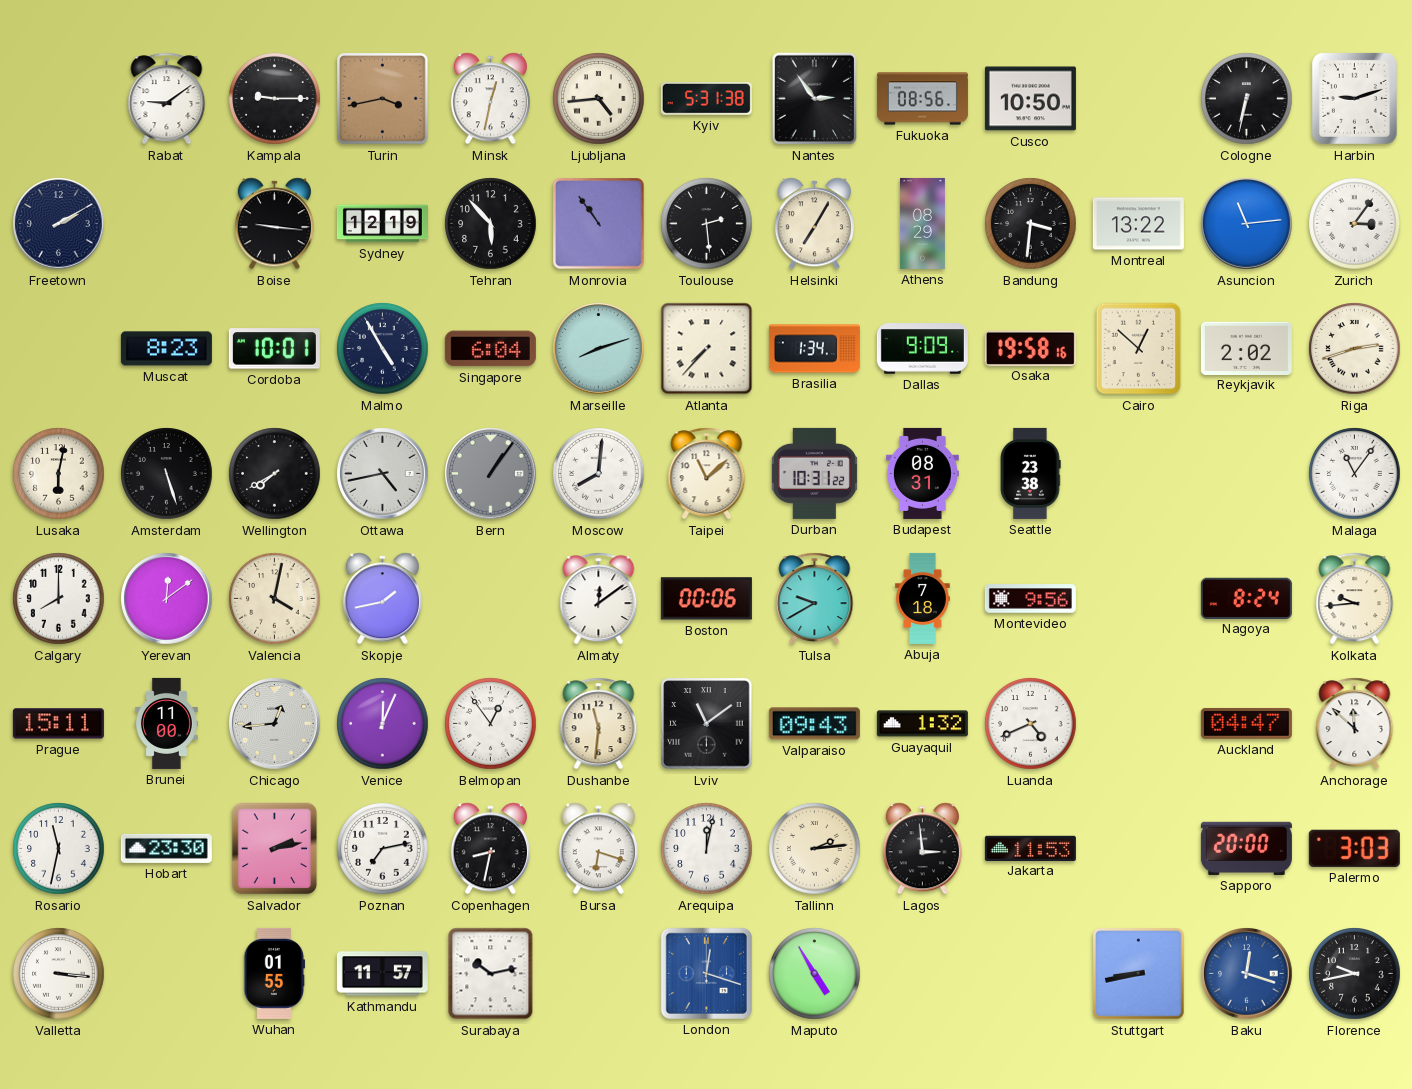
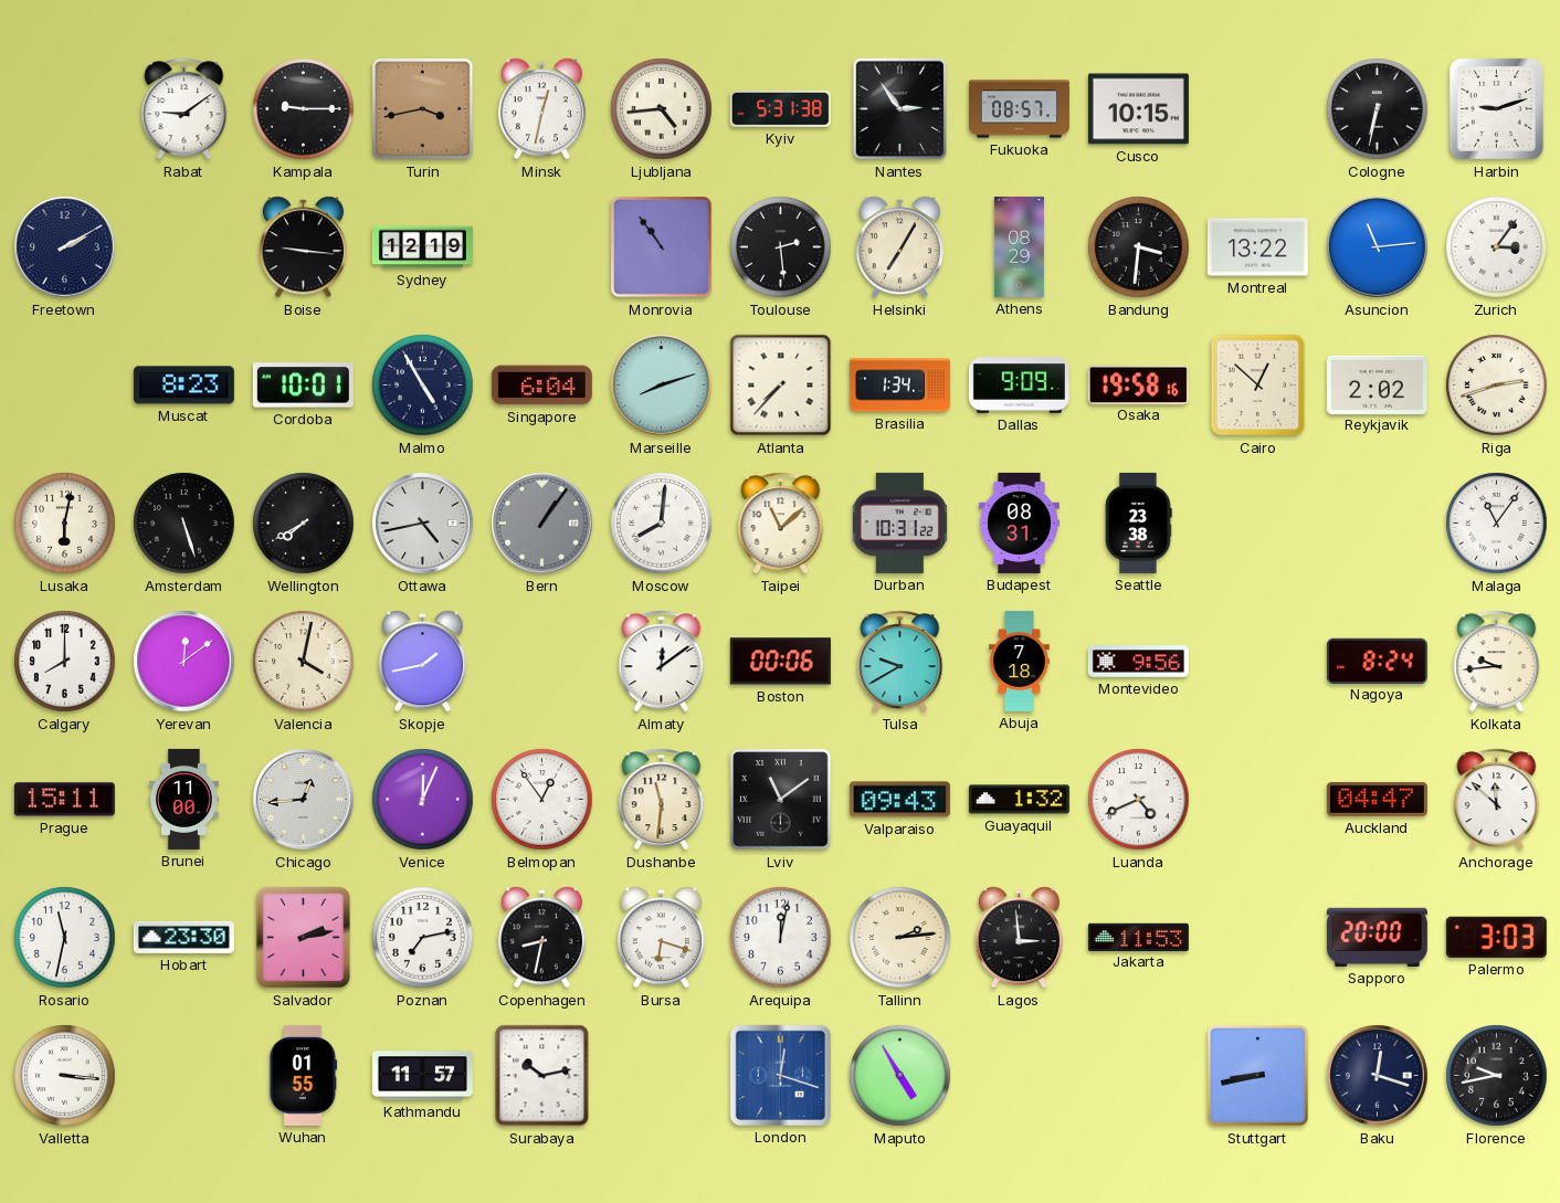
Fukuoka: 08:56 -> 08:57 (1019, 109)
Cusco: 10:50 -> 10:15 (1138, 109)
Tehran: 5:53 -> none (491, 224)
Baku dial: blue -> navy (1378, 1076)
